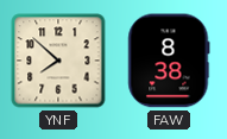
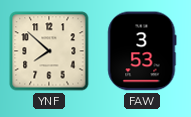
FAW: 8:38 -> 3:53 (142, 51)
